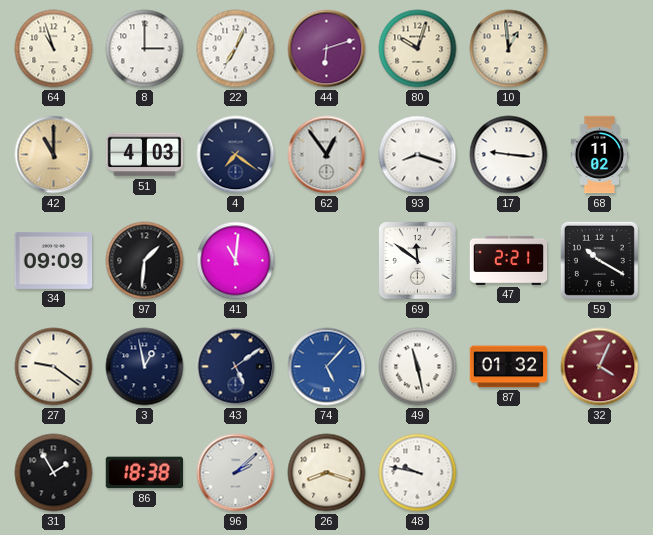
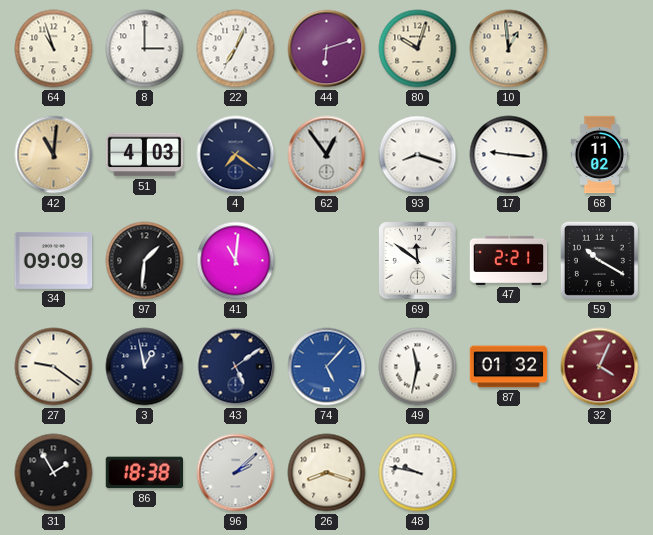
42: 11:00 -> 11:01 (54, 155)
49: 11:28 -> 11:32 (418, 367)
